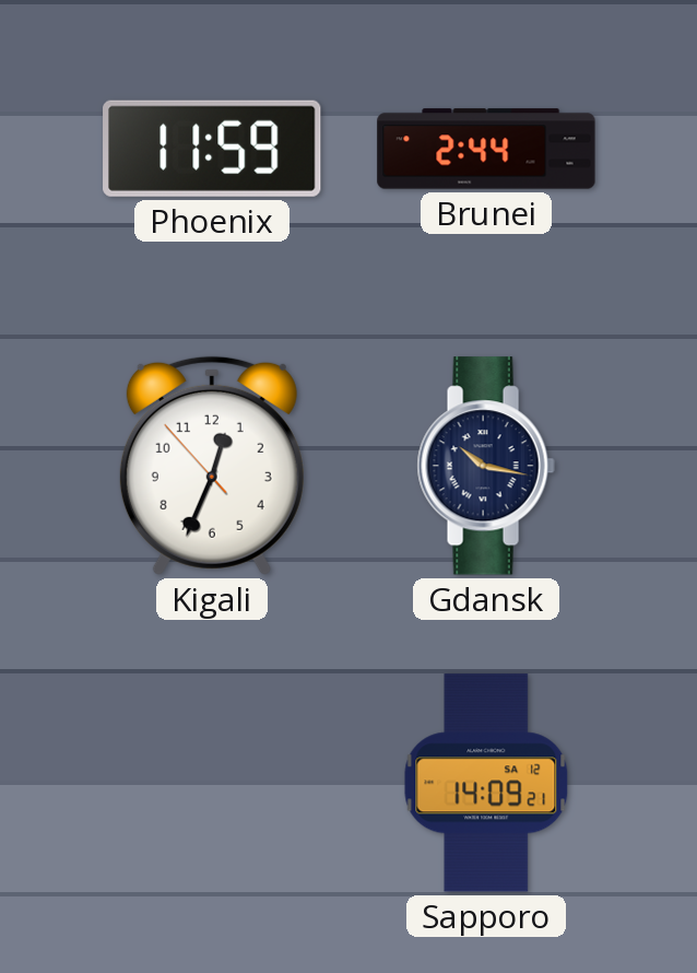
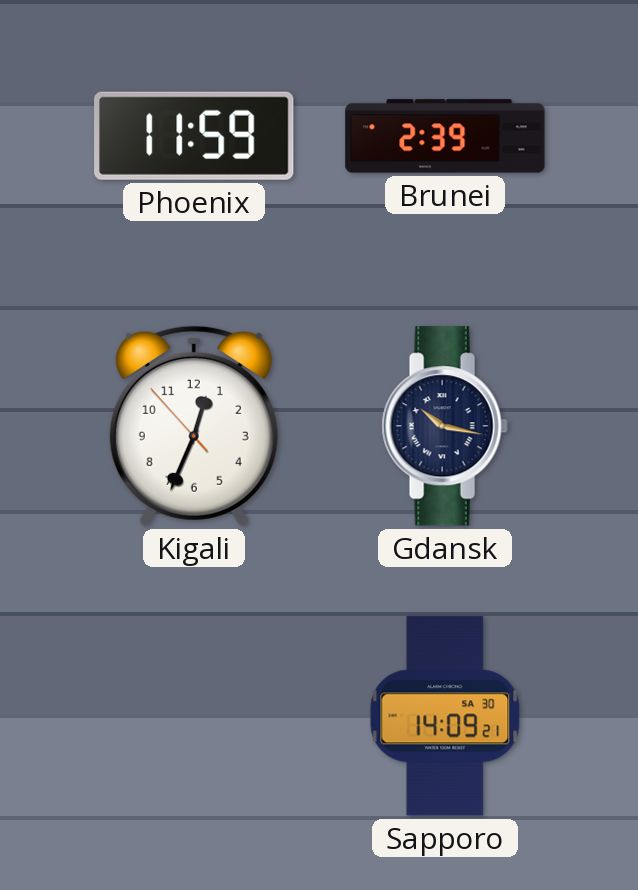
Brunei: 2:44 -> 2:39 (445, 136)
Sapporo date: SA 12 -> SA 30 (445, 716)
